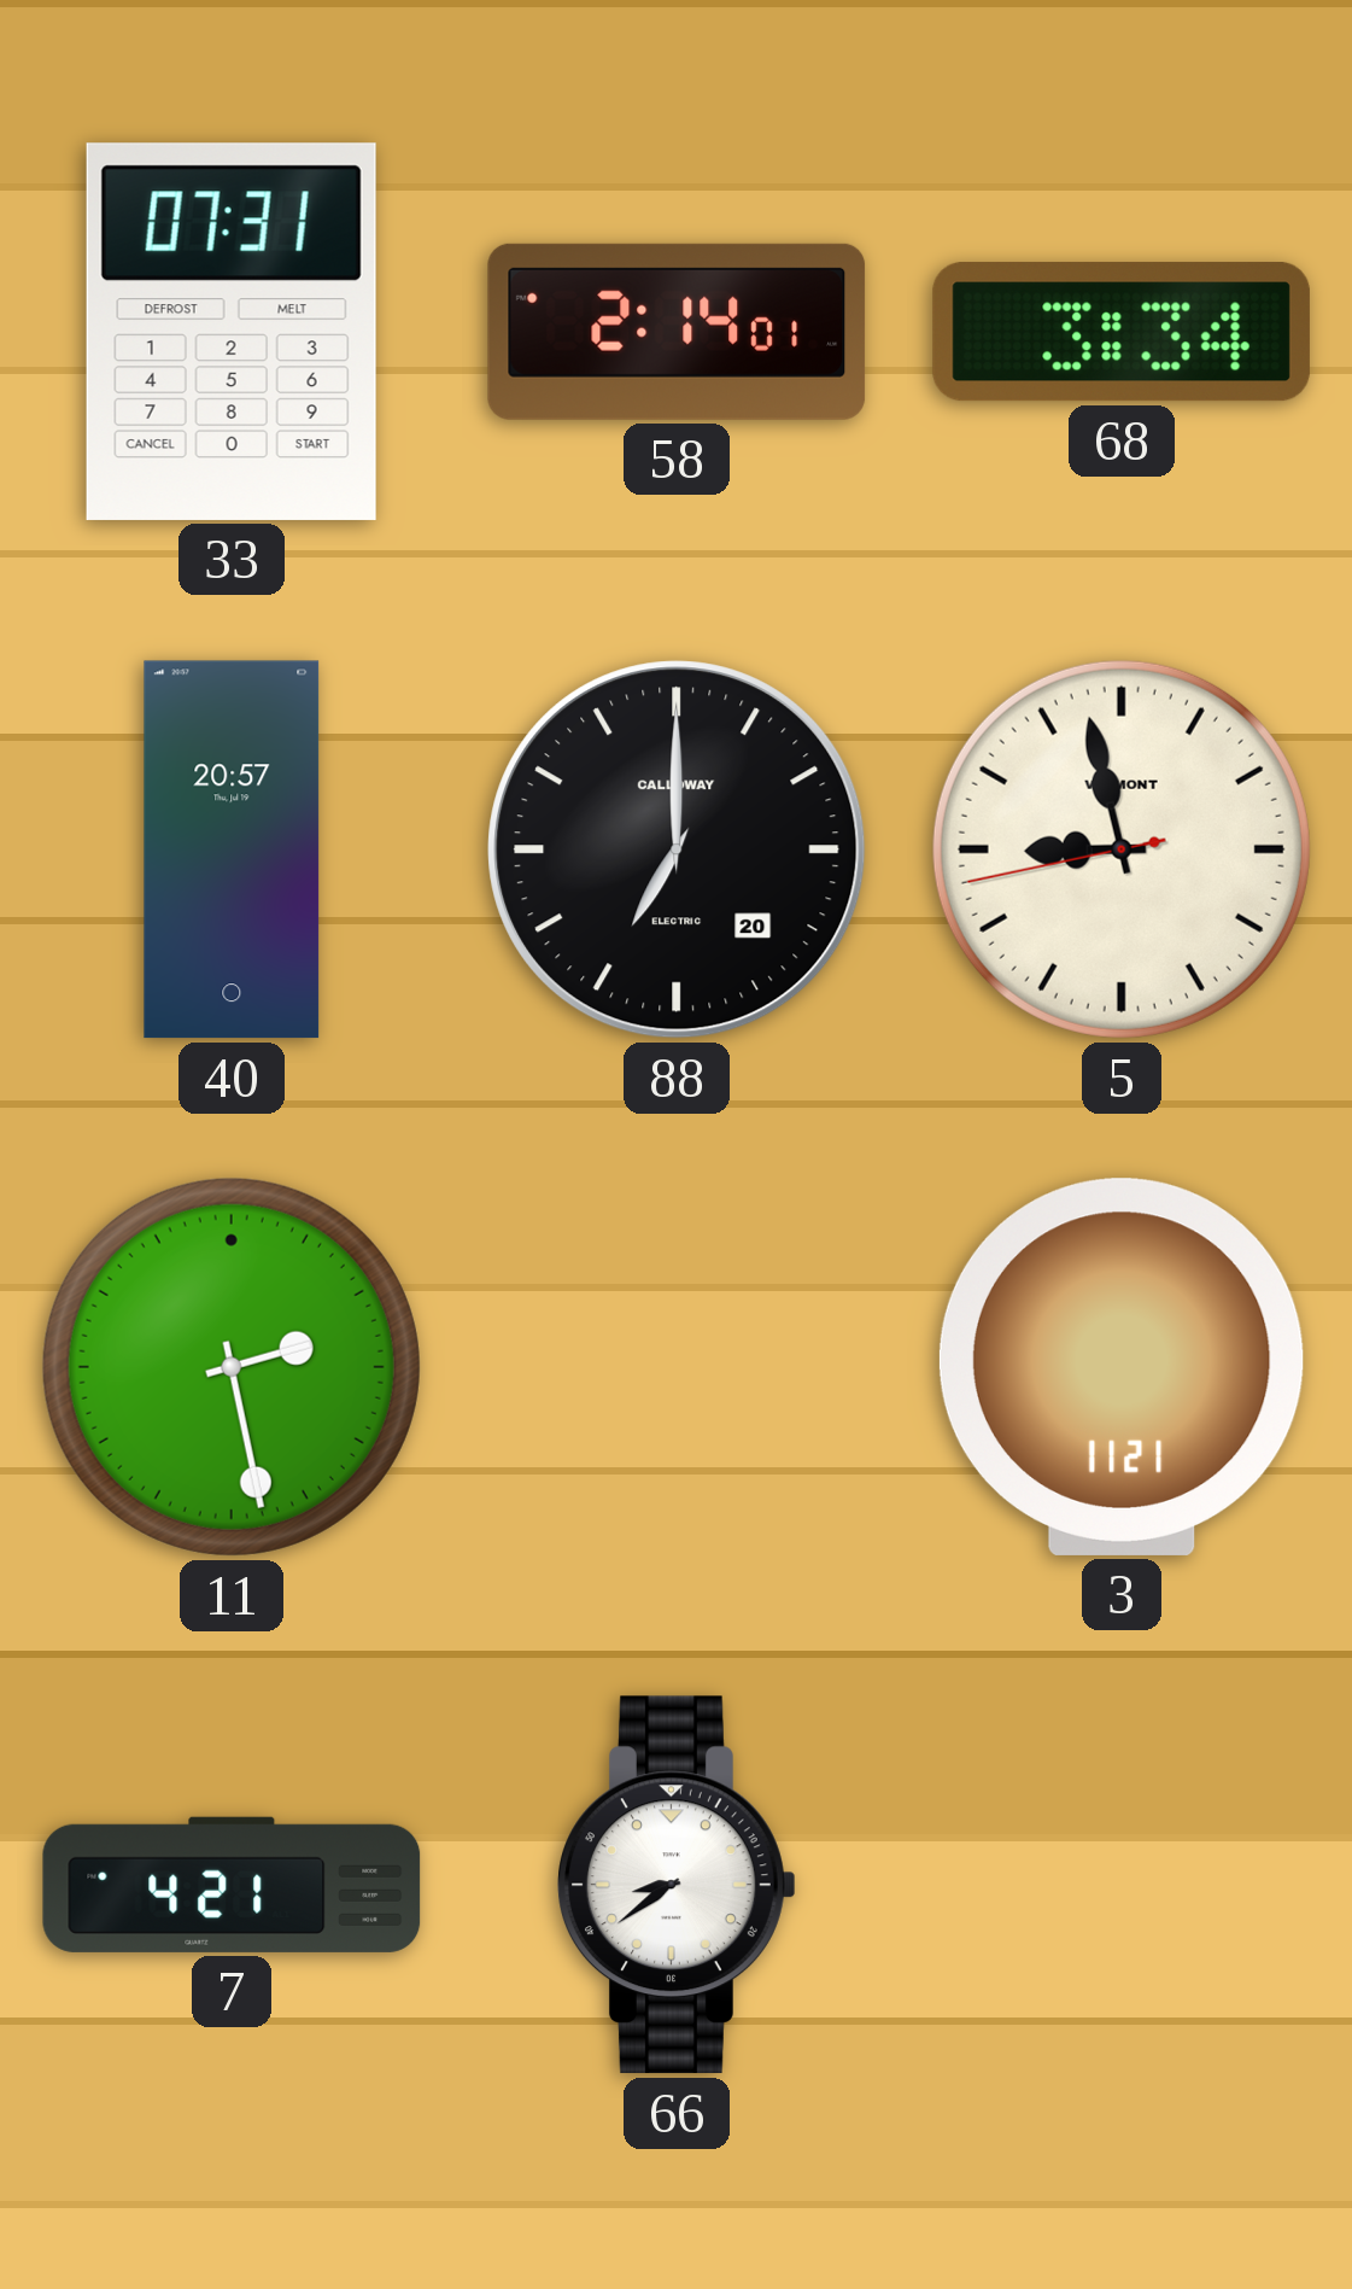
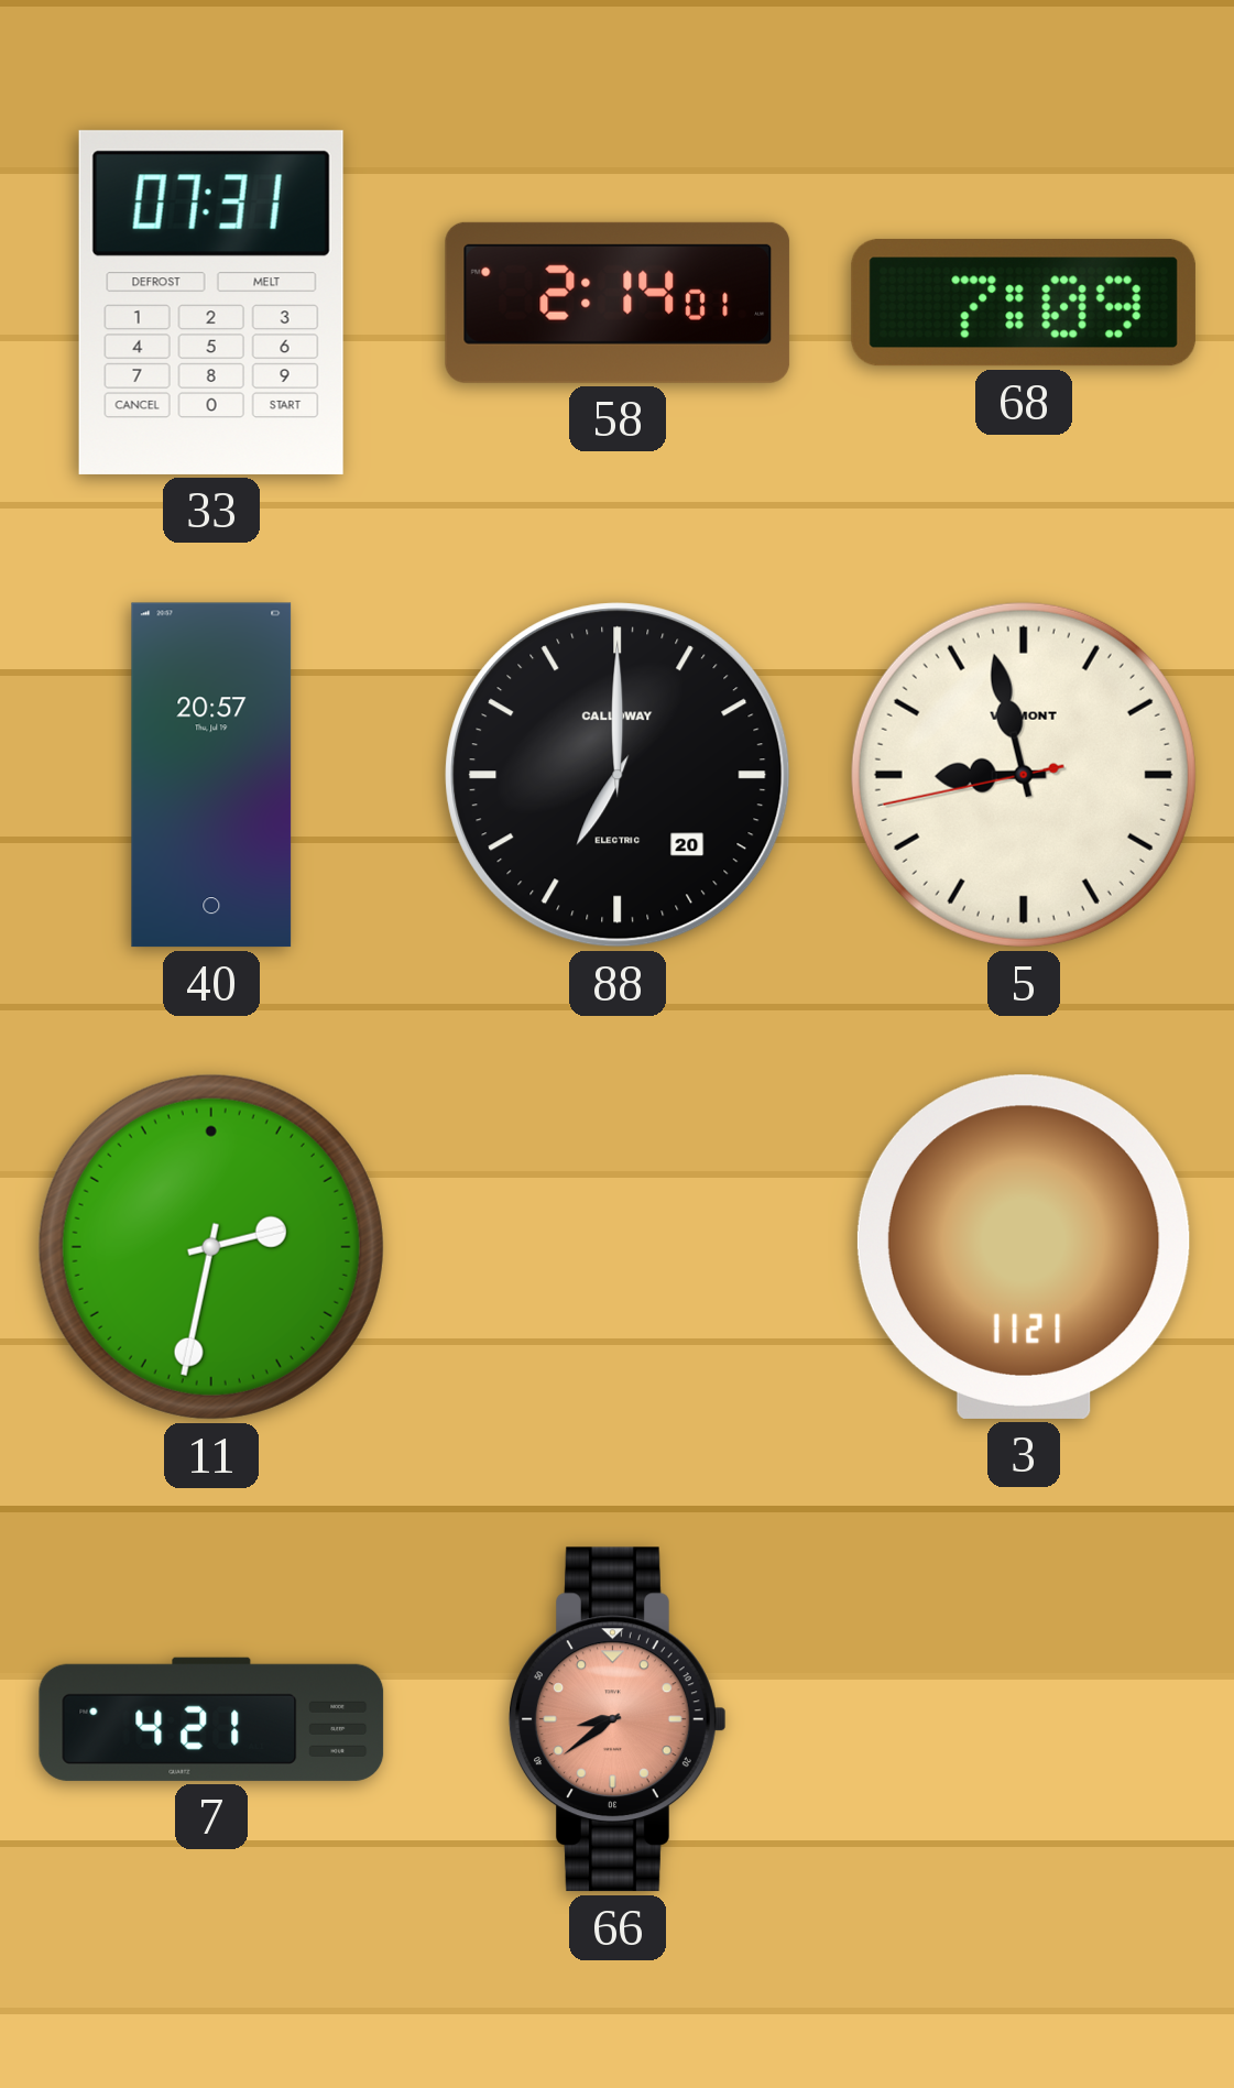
68: 3:34 -> 7:09 (1024, 303)
11: 2:28 -> 2:32 (211, 1247)
66 dial: white -> salmon (618, 1719)
